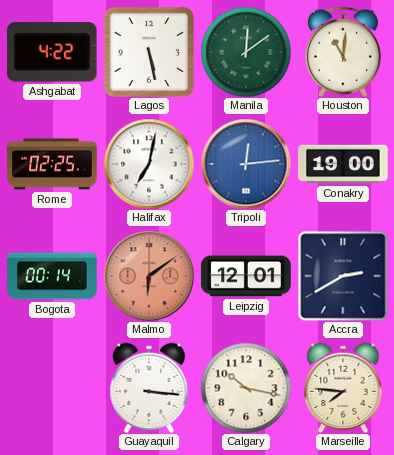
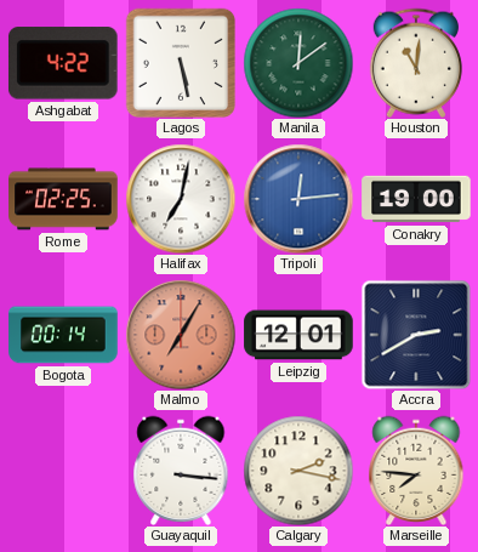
Malmo: 6:09 -> 7:05 (181, 335)
Calgary: 10:17 -> 2:17 (298, 471)
